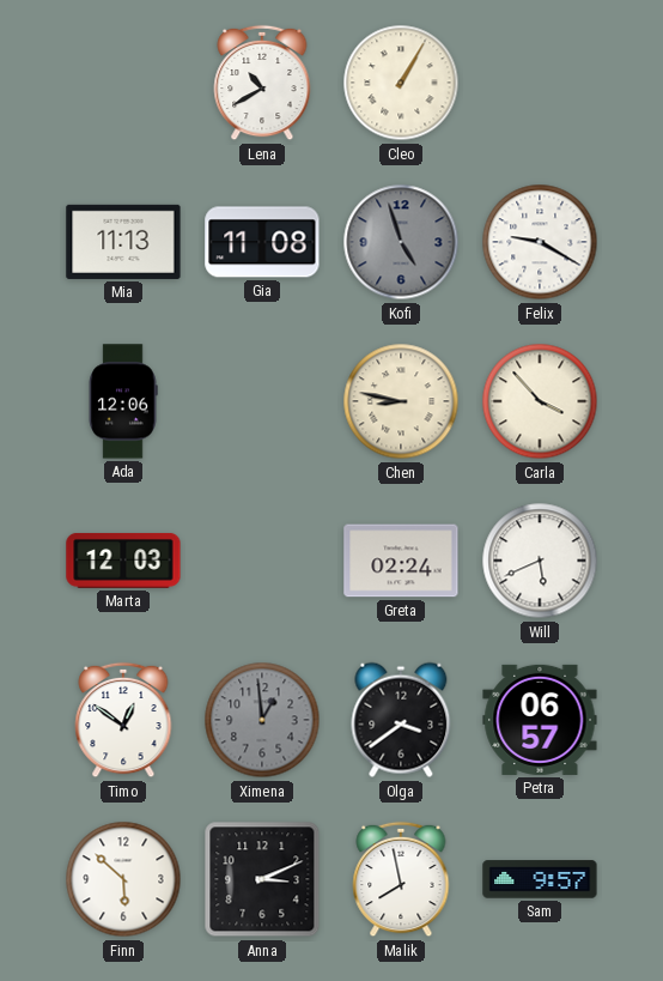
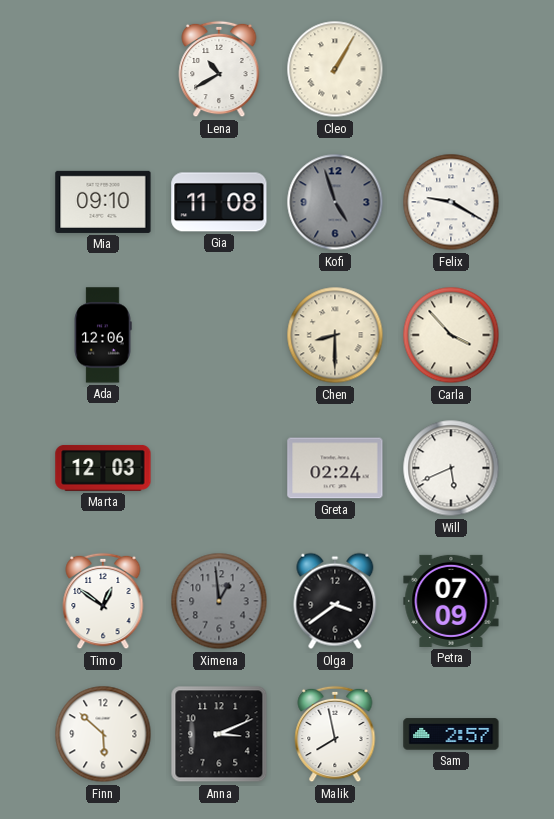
Mia: 11:13 -> 09:10 (103, 202)
Chen: 8:47 -> 8:30 (335, 335)
Petra: 06:57 -> 07:09 (451, 601)
Sam: 9:57 -> 2:57 (451, 734)
